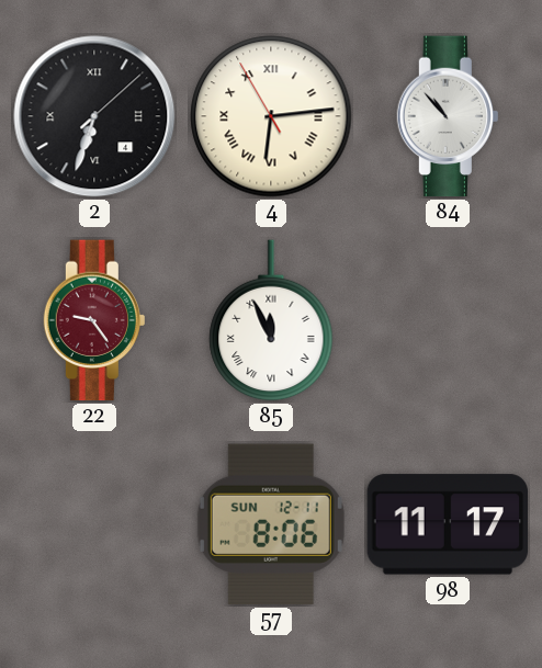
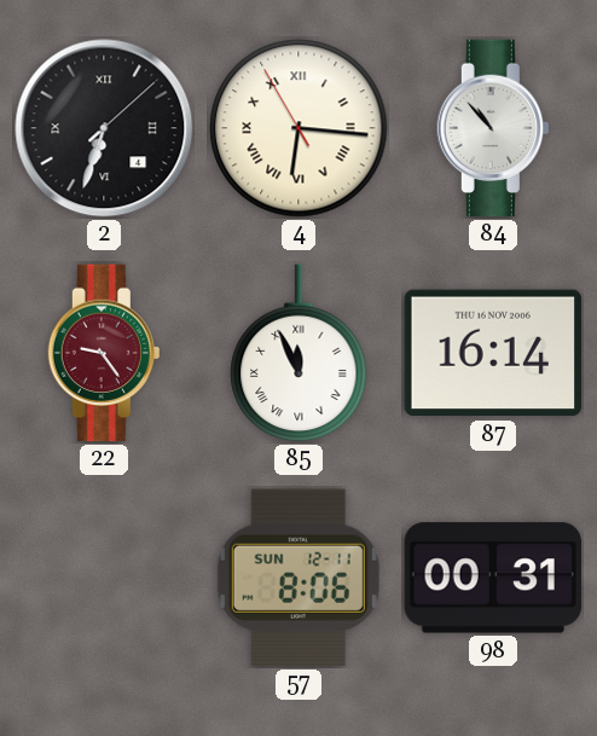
4: 6:13 -> 6:15 (298, 128)
87: none -> 16:14 (492, 353)
98: 11:17 -> 00:31 (492, 578)
